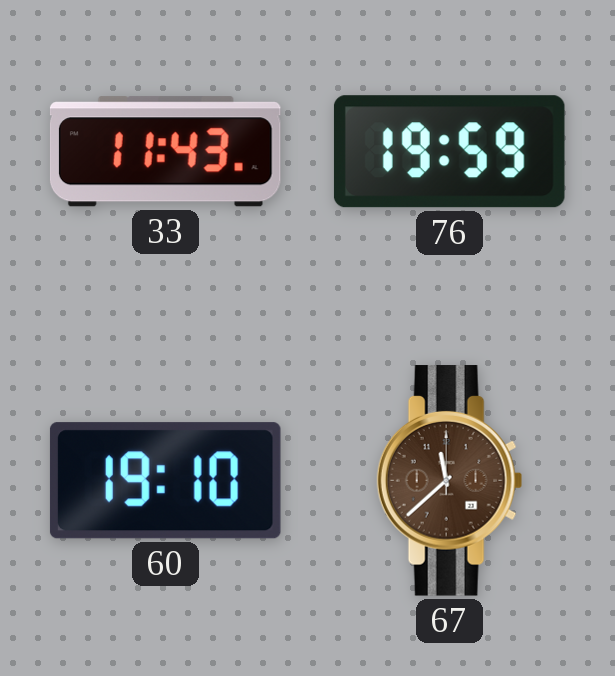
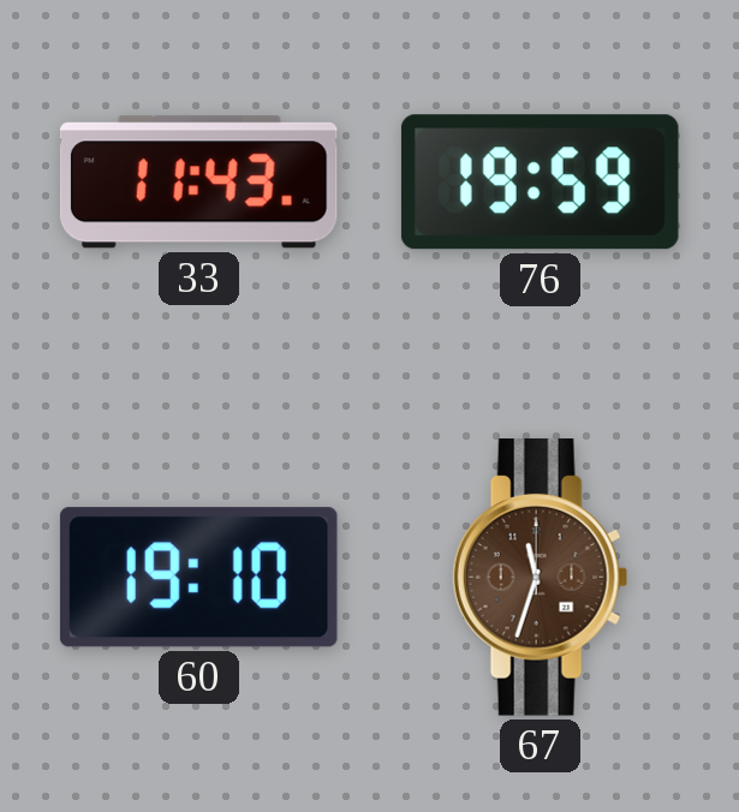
67: 11:38 -> 11:33 (541, 578)
